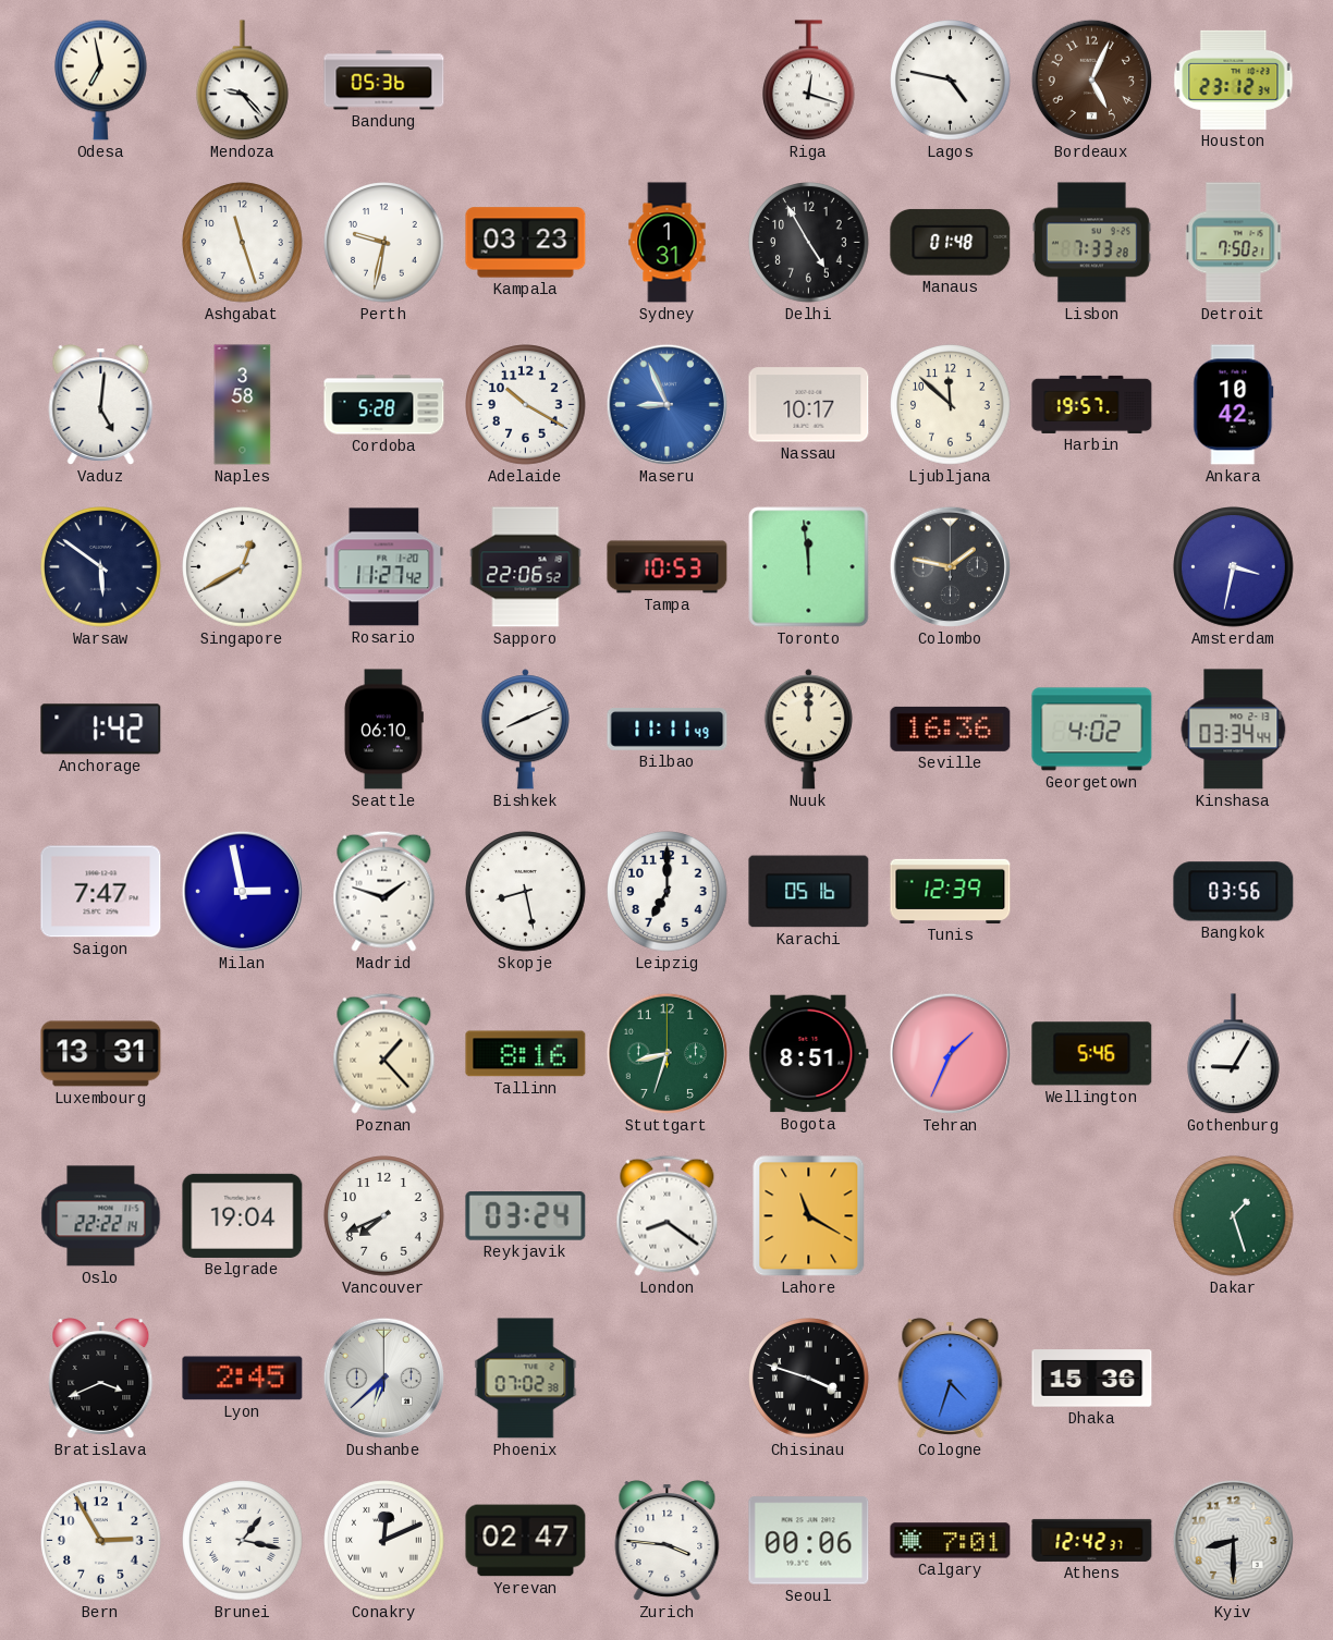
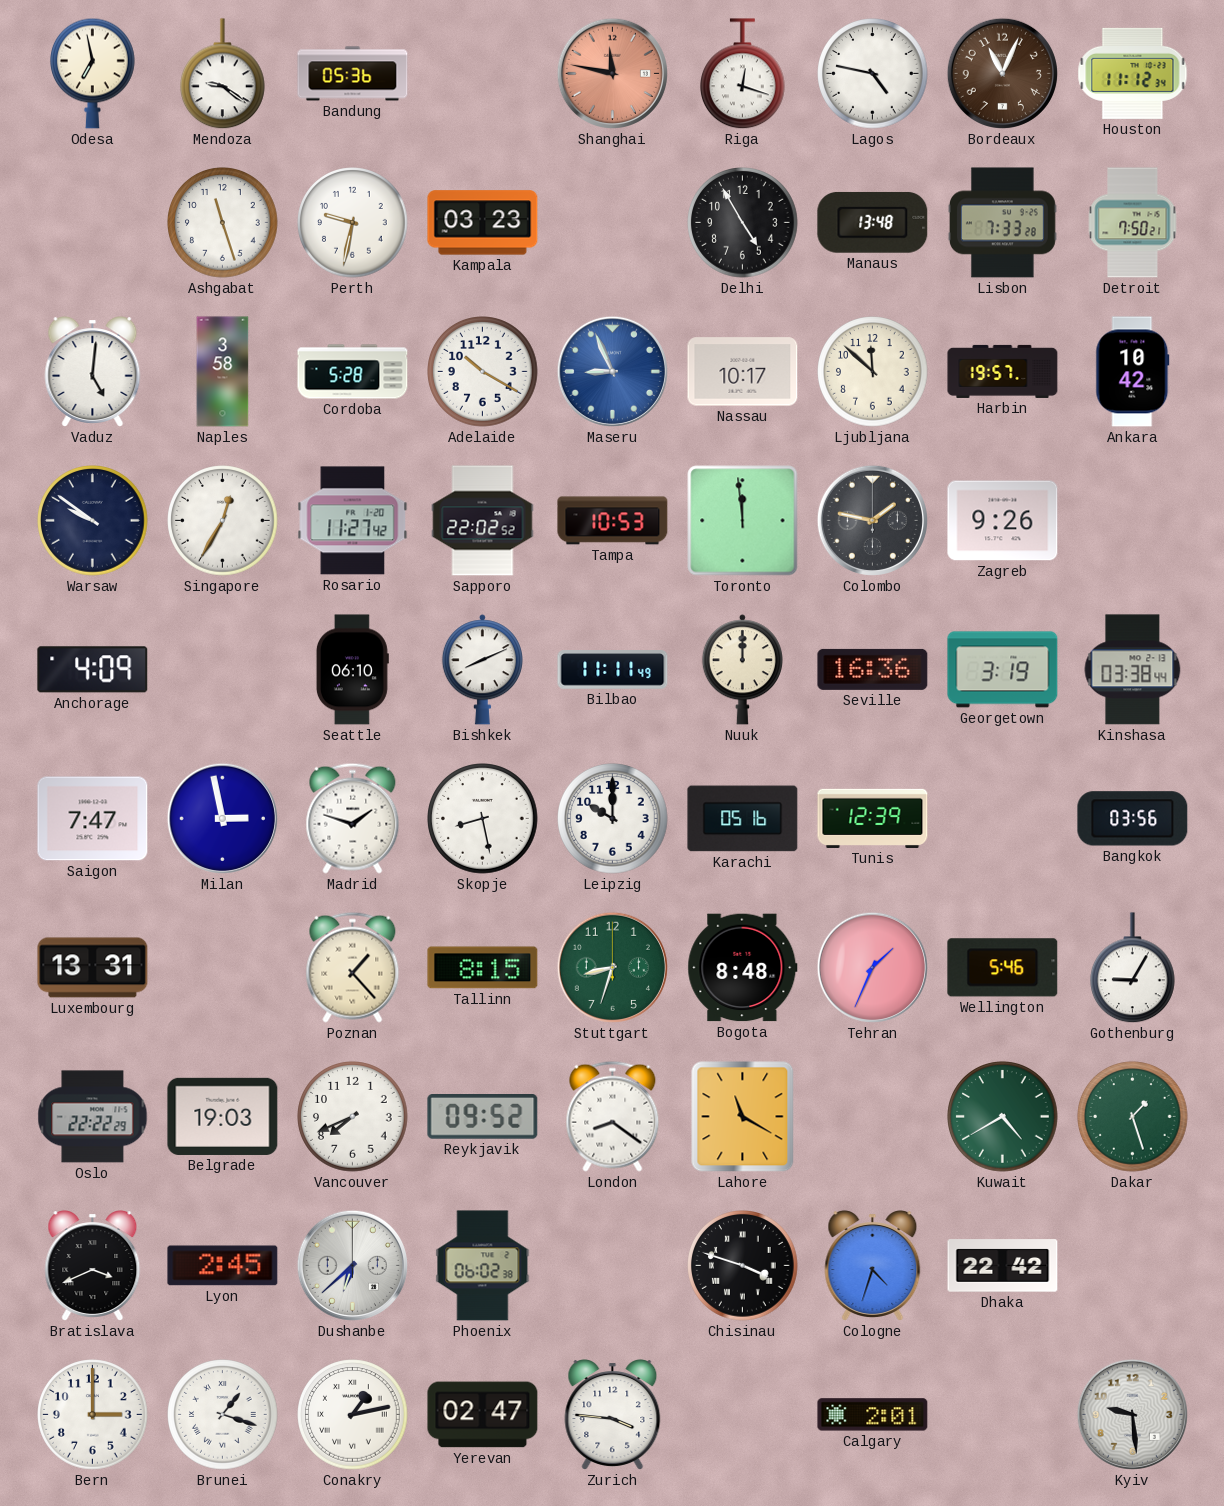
Mendoza: 9:23 -> 9:21 (223, 74)
Shanghai: none -> 11:47 (612, 73)
Bordeaux: 5:04 -> 11:04 (1002, 73)
Houston: 23:12 -> 11:12 (1133, 73)
Sydney: 1:31 -> none (668, 243)
Manaus: 01:48 -> 13:48 (873, 222)
Warsaw: 5:51 -> 9:51 (93, 521)
Singapore: 12:40 -> 12:35 (223, 521)
Sapporo: 22:06 -> 22:02 (483, 521)
Zagreb: none -> 9:26 (1003, 521)
Amsterdam: 3:32 -> none (1234, 567)
Anchorage: 1:42 -> 4:09 (93, 670)
Georgetown: 4:02 -> 3:19 (1003, 670)
Kinshasa: 03:34 -> 03:38 (1133, 670)
Leipzig: 7:00 -> 10:00 (613, 819)
Tallinn: 8:16 -> 8:15 (483, 968)
Bogota: 8:51 -> 8:48 (743, 968)
Oslo: 22:22:14 -> 22:22:29 (93, 1117)
Belgrade: 19:04 -> 19:03 (223, 1116)
Reykjavik: 03:24 -> 09:52 (483, 1117)
Kuwait: none -> 4:40 (1003, 1117)
Phoenix: 07:02 -> 06:02 (483, 1266)
Dhaka: 15:36 -> 22:42 (1003, 1266)
Bern: 2:55 -> 3:00 (93, 1415)
Brunei: 1:17 -> 1:18 (223, 1415)
Conakry: 12:11 -> 1:13 (353, 1415)
Seoul: 00:06 -> none (809, 1541)
Calgary: 7:01 -> 2:01 (873, 1415)
Athens: 12:42 -> none (1092, 1540)
Kyiv: 8:30 -> 9:29 (1132, 1414)
